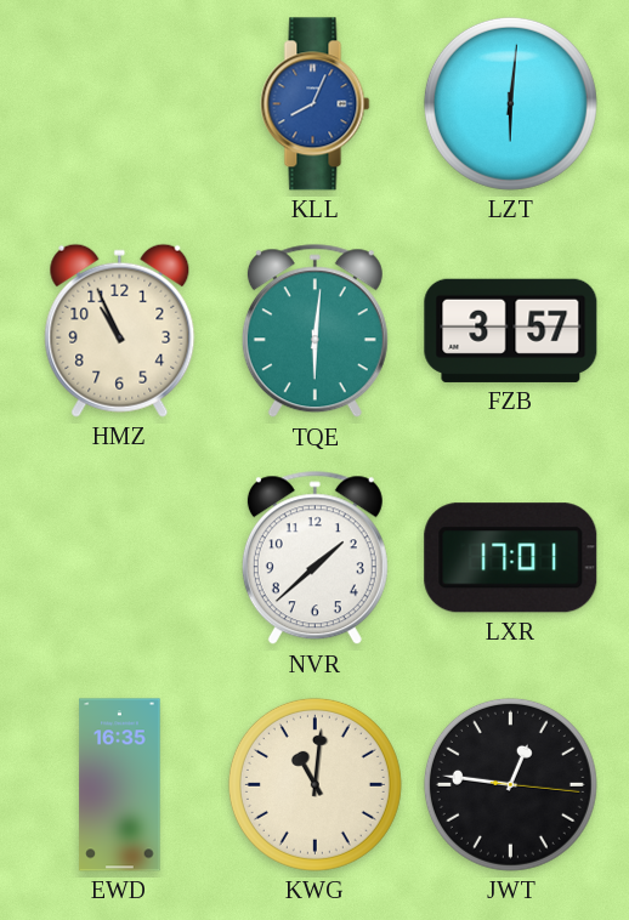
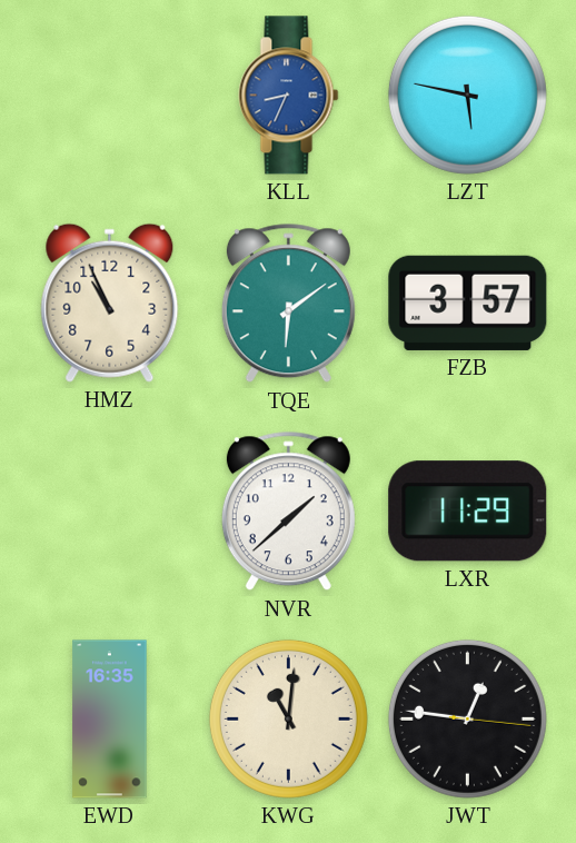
KLL: 8:04 -> 8:34 (289, 96)
LZT: 6:01 -> 5:47 (467, 95)
TQE: 6:01 -> 6:09 (288, 304)
LXR: 17:01 -> 11:29 (468, 512)
